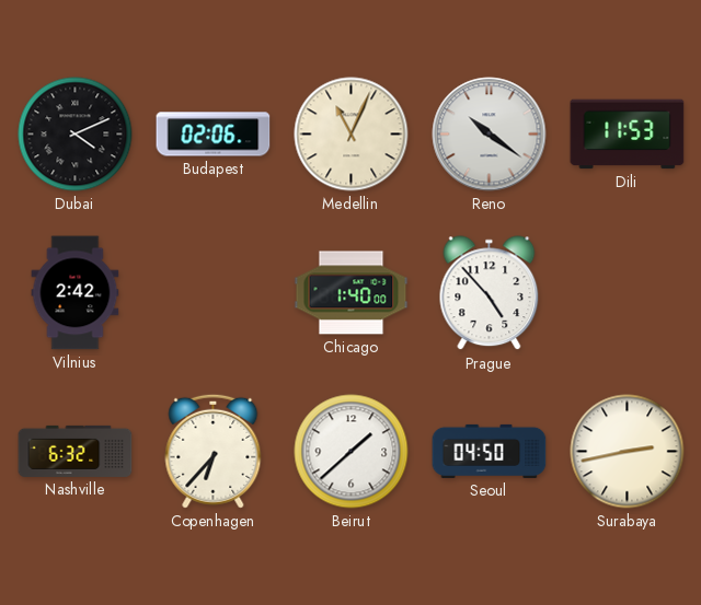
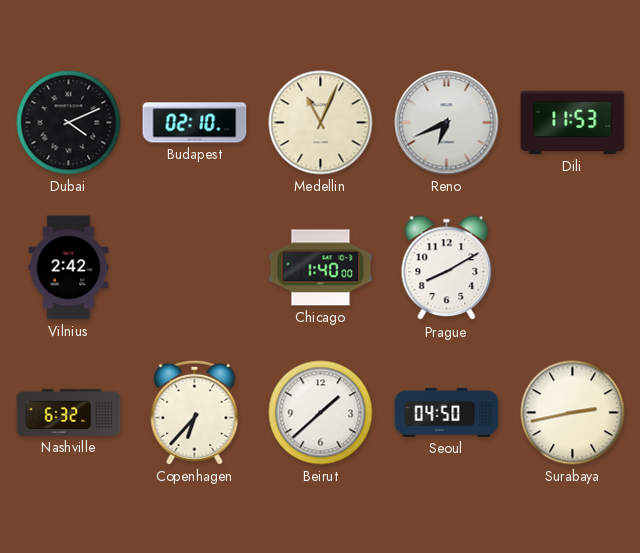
Budapest: 02:06 -> 02:10 (195, 123)
Reno: 10:21 -> 6:41 (447, 123)
Prague: 4:53 -> 8:10 (447, 268)
